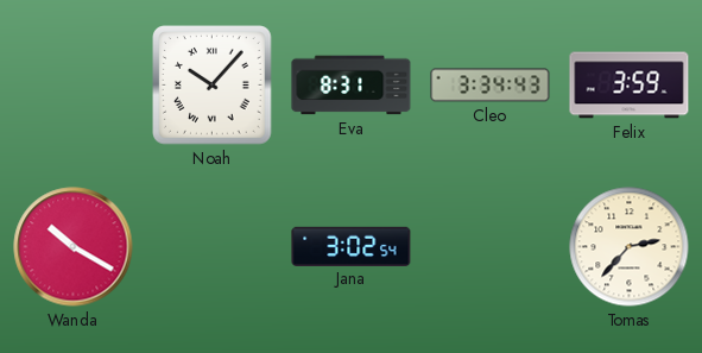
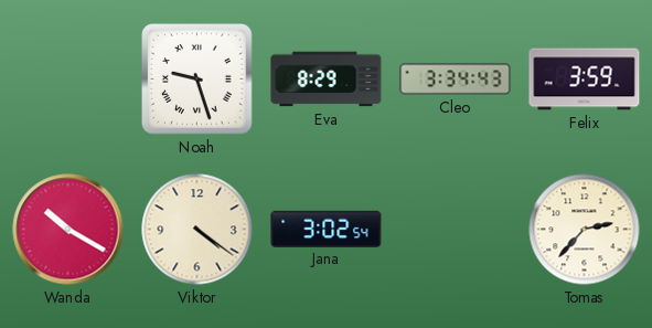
Noah: 10:07 -> 9:27 (197, 80)
Eva: 8:31 -> 8:29 (327, 80)
Viktor: none -> 4:21 (197, 230)
